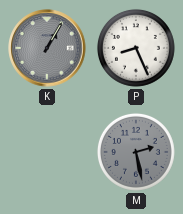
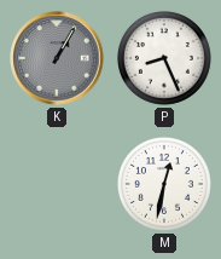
M: 2:28 -> 12:32 (164, 184)
M dial: grey -> white (164, 184)
